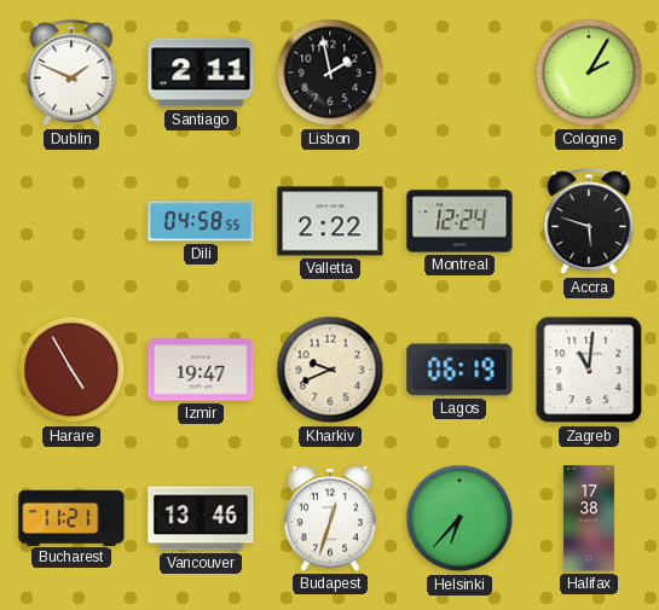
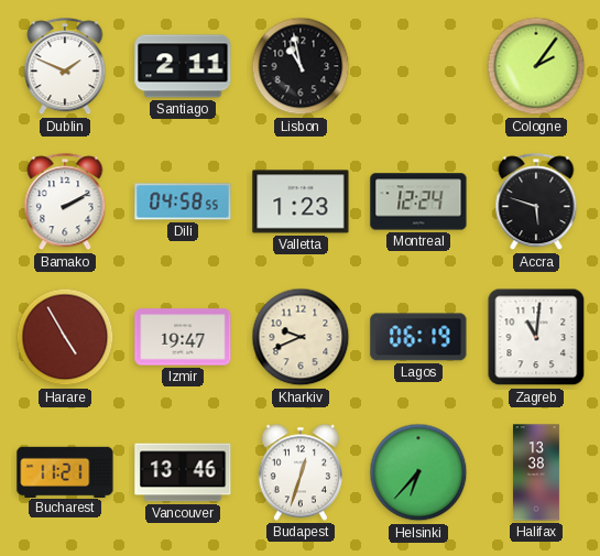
Lisbon: 1:58 -> 10:58 (301, 66)
Cologne: 2:05 -> 2:06 (536, 66)
Bamako: none -> 2:10 (65, 203)
Valletta: 2:22 -> 1:23 (301, 201)
Halifax: 17:38 -> 13:38 (536, 472)
